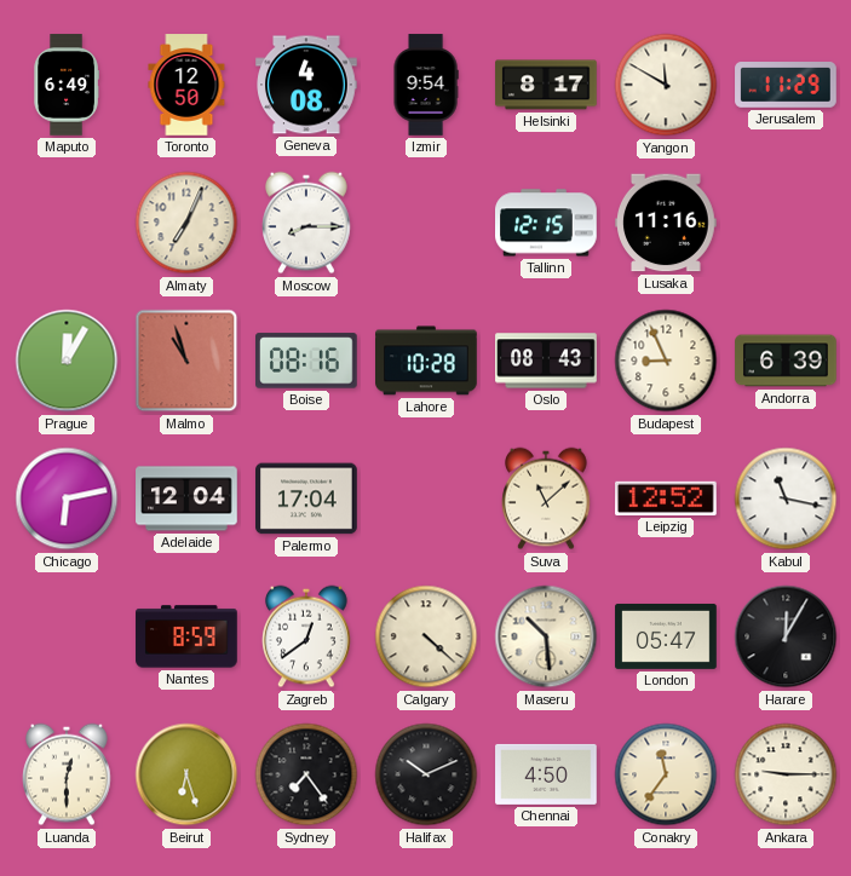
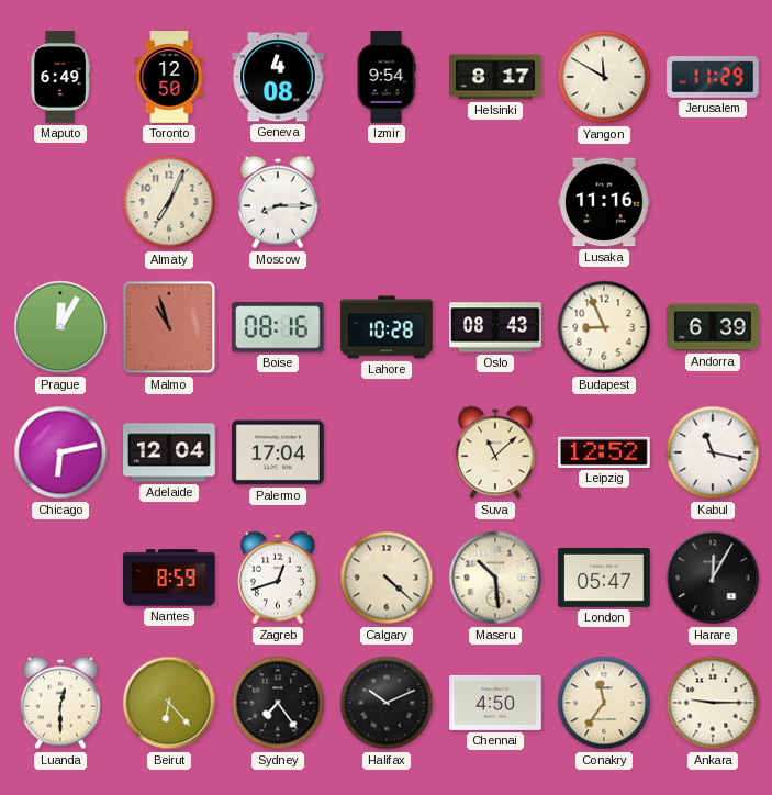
Tallinn: 12:15 -> none (546, 223)
Zagreb: 12:39 -> 12:42 (279, 578)
Beirut: 6:27 -> 6:23 (169, 703)
